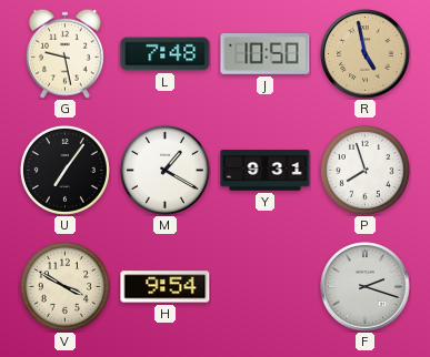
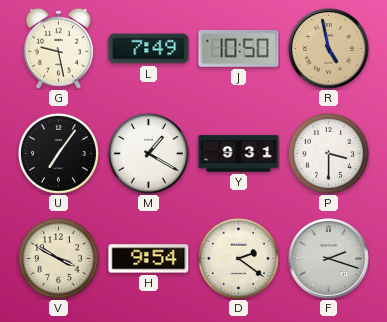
L: 7:48 -> 7:49 (149, 49)
P: 7:57 -> 3:30 (328, 153)
D: none -> 2:21 (238, 258)
